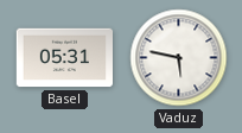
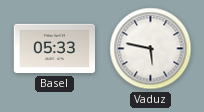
Basel: 05:31 -> 05:33 (54, 49)
